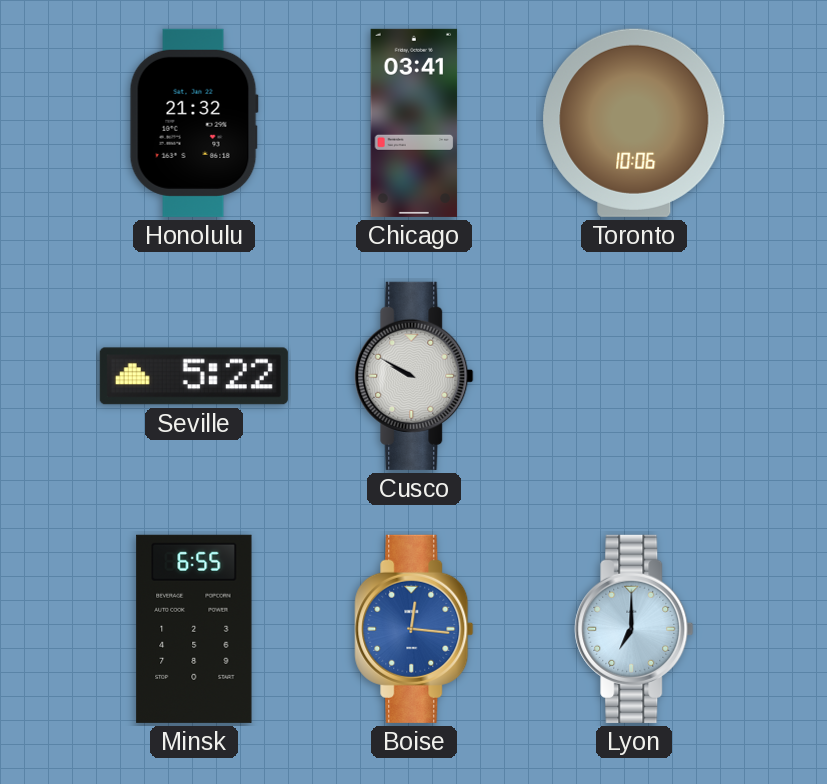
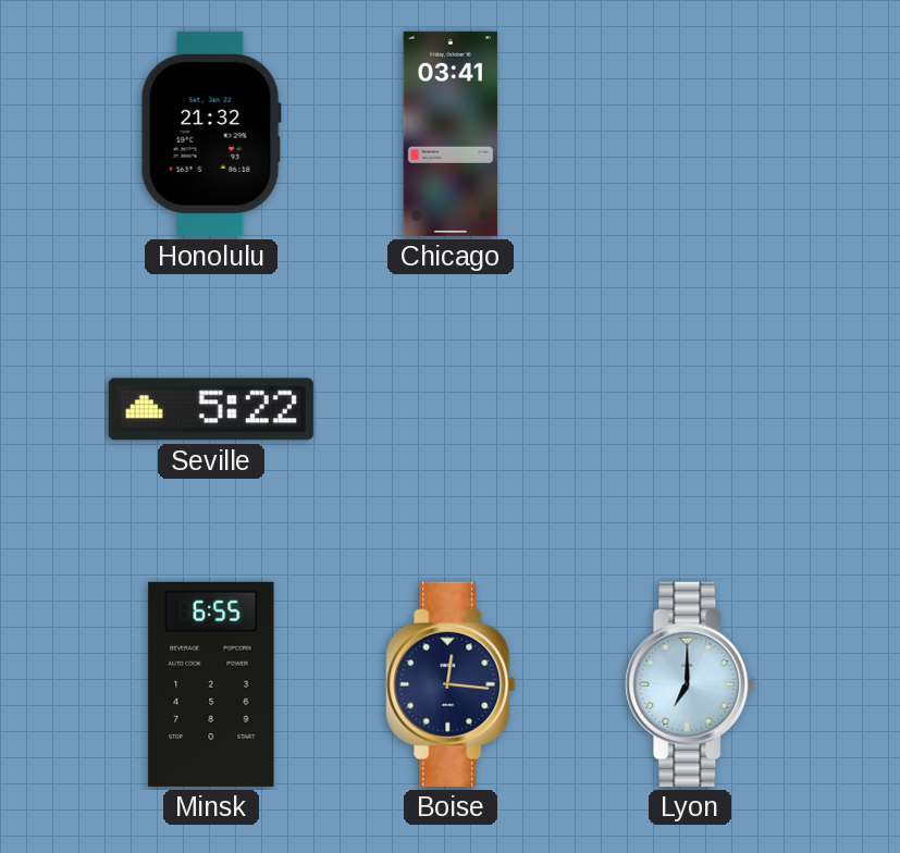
Toronto: 10:06 -> none (634, 123)
Cusco: 9:50 -> none (414, 376)
Boise dial: blue -> navy (451, 684)
